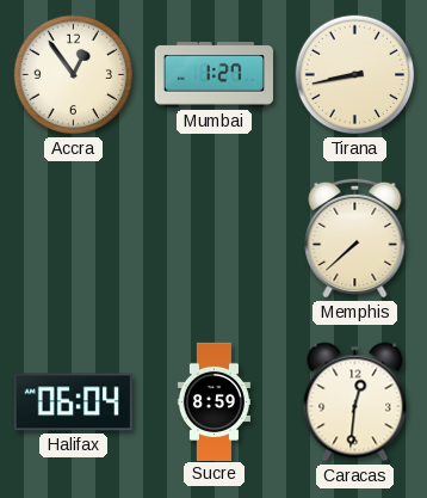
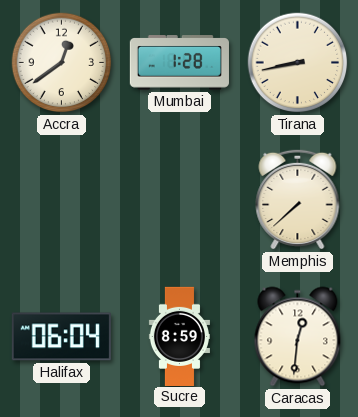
Accra: 12:54 -> 12:39 (62, 63)
Mumbai: 1:27 -> 1:28 (179, 63)
